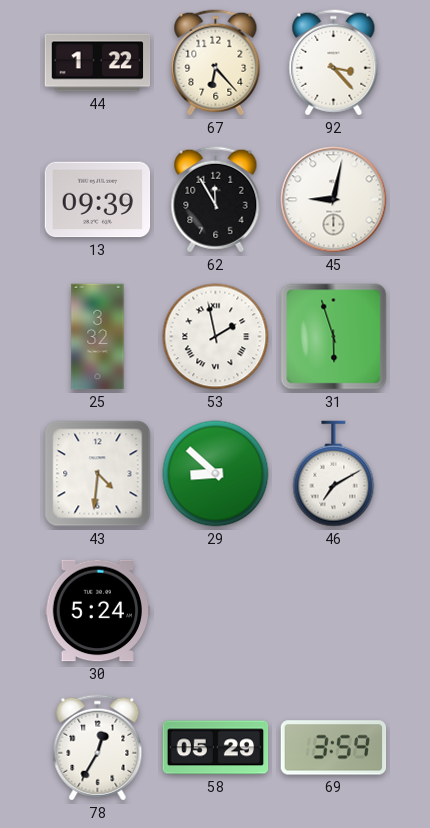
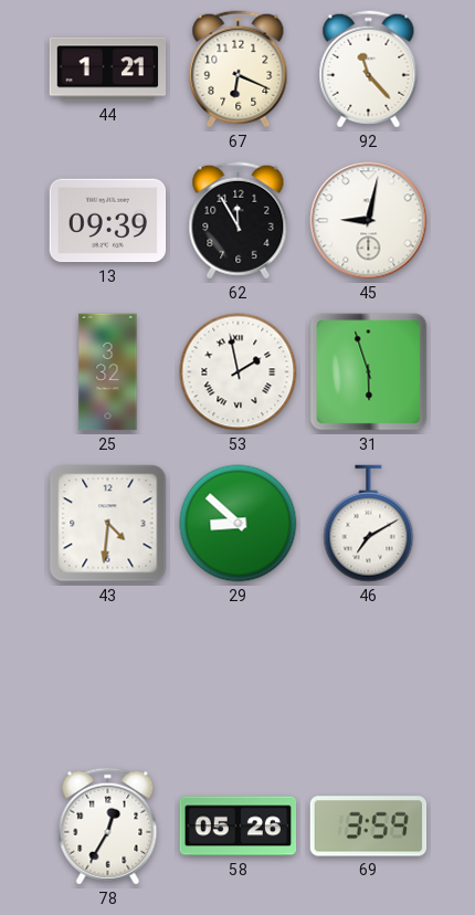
44: 1:22 -> 1:21 (108, 70)
67: 6:23 -> 6:19 (239, 70)
92: 3:23 -> 11:23 (369, 70)
30: 5:24 -> none (98, 611)
58: 05:29 -> 05:26 (239, 827)
